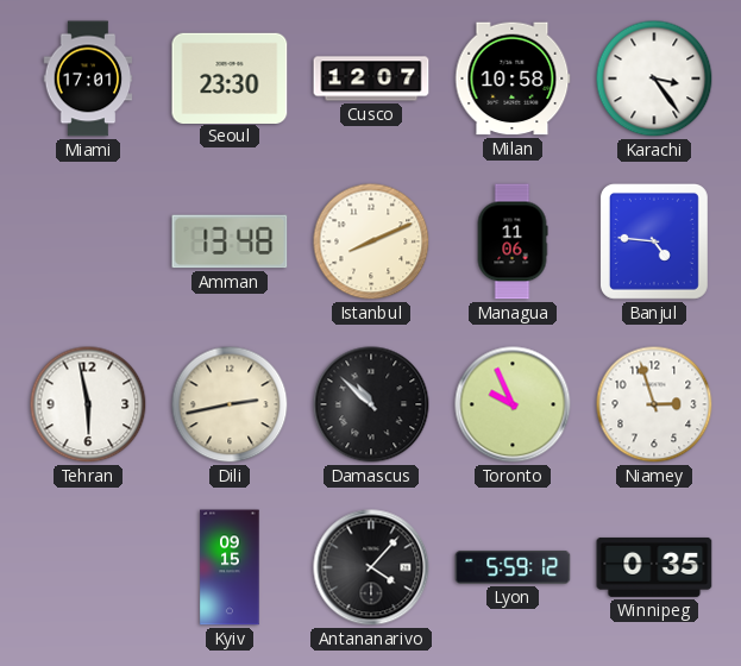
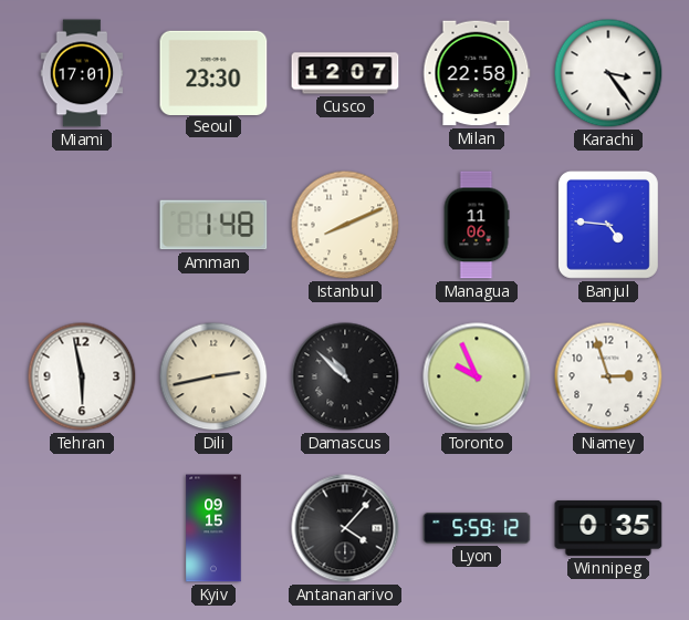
Milan: 10:58 -> 22:58 (477, 73)
Amman: 13:48 -> 1:48 (213, 225)
